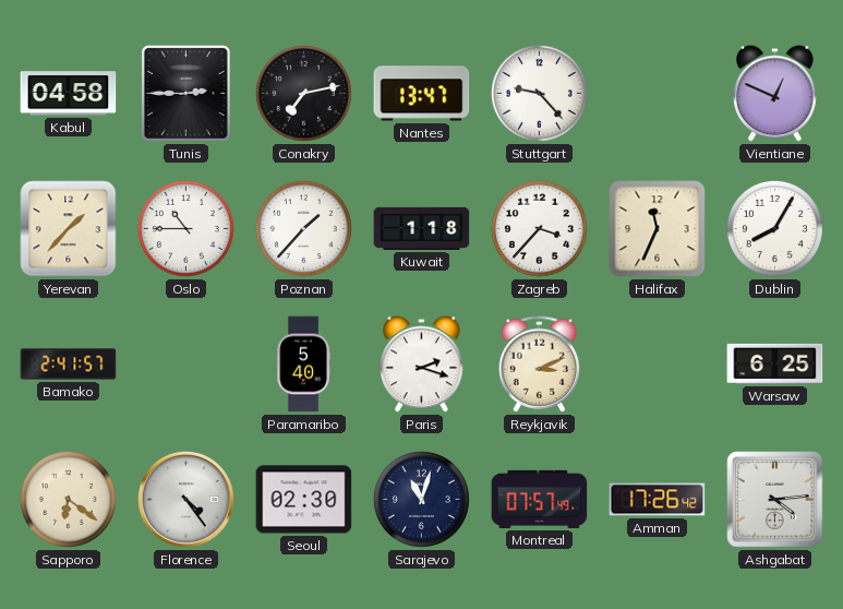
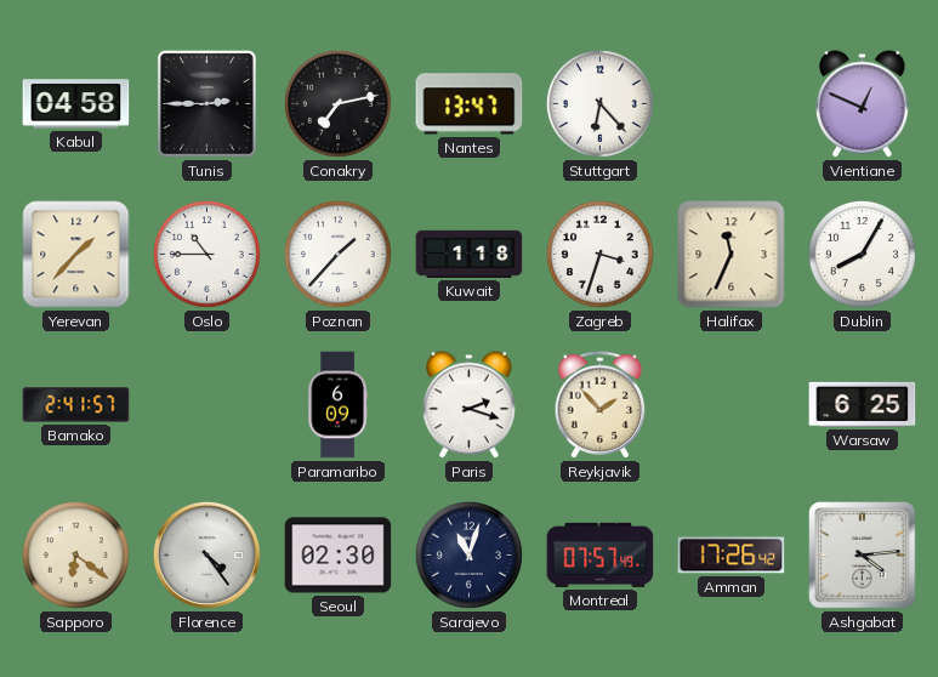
Stuttgart: 9:23 -> 6:23 (599, 103)
Zagreb: 3:37 -> 3:33 (599, 254)
Paramaribo: 5:40 -> 6:09 (337, 405)
Reykjavik: 3:11 -> 1:53 (601, 405)
